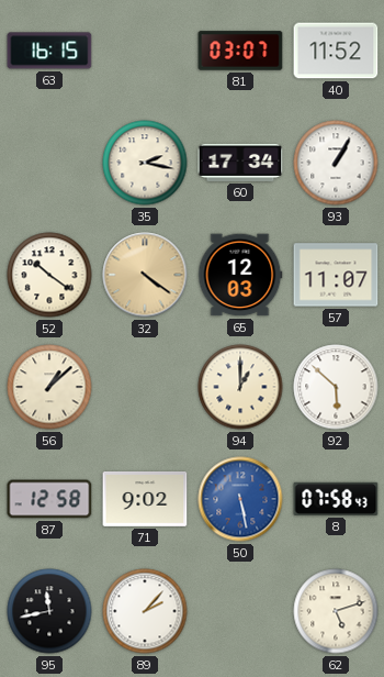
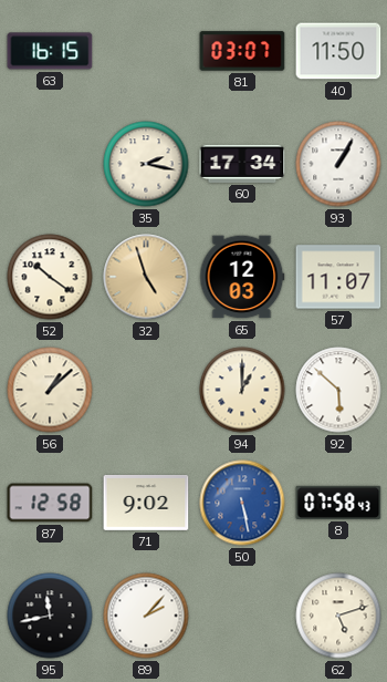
40: 11:52 -> 11:50 (338, 51)
32: 4:21 -> 4:57 (146, 277)
